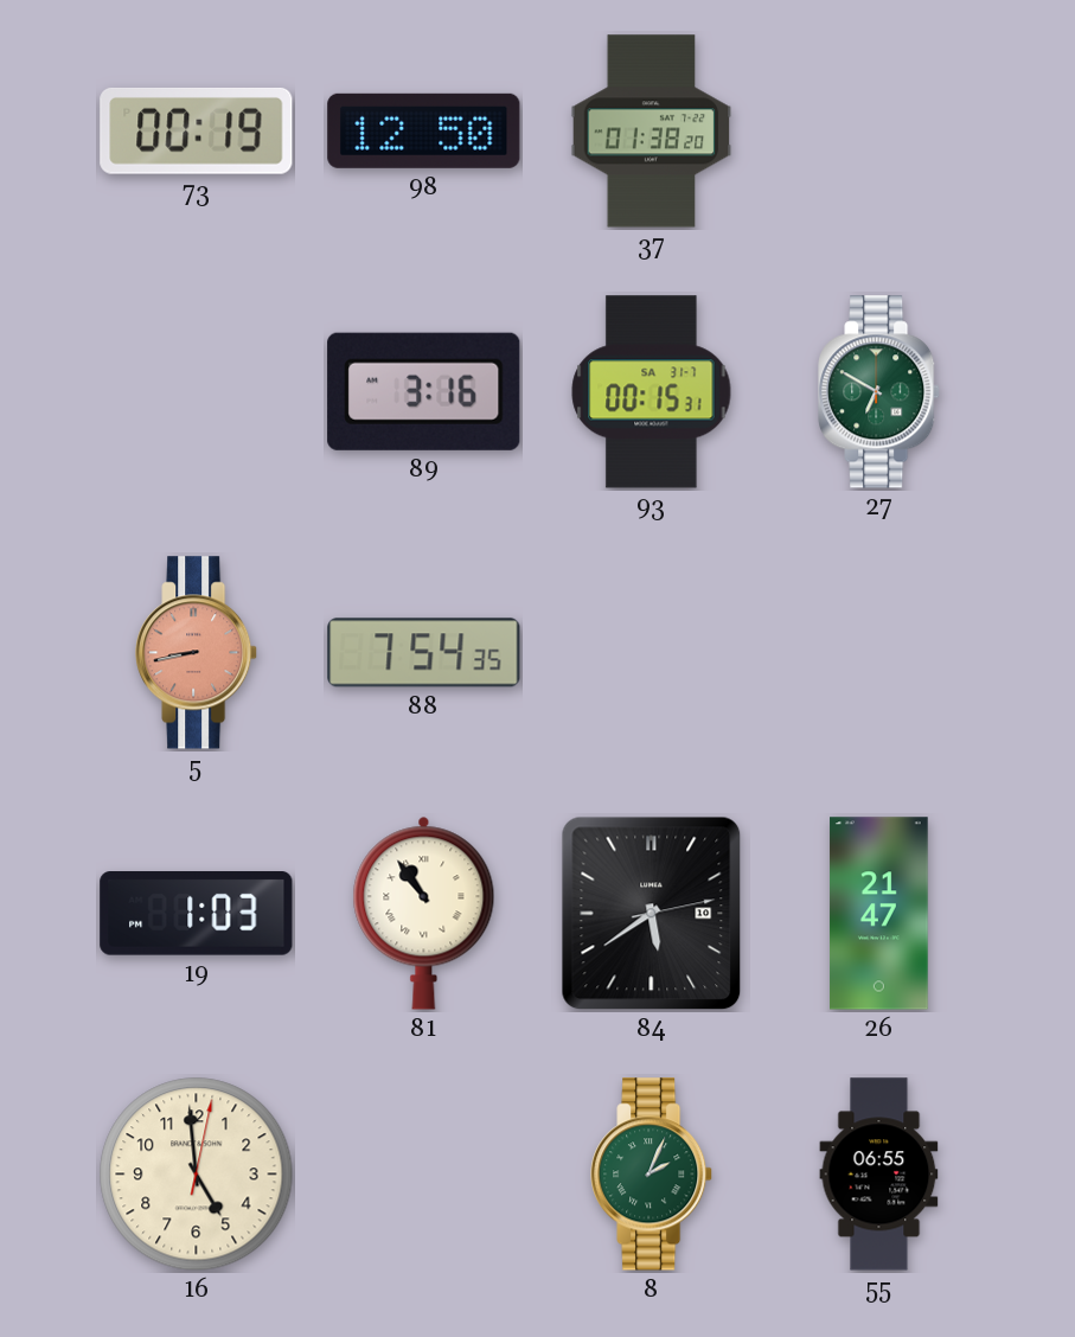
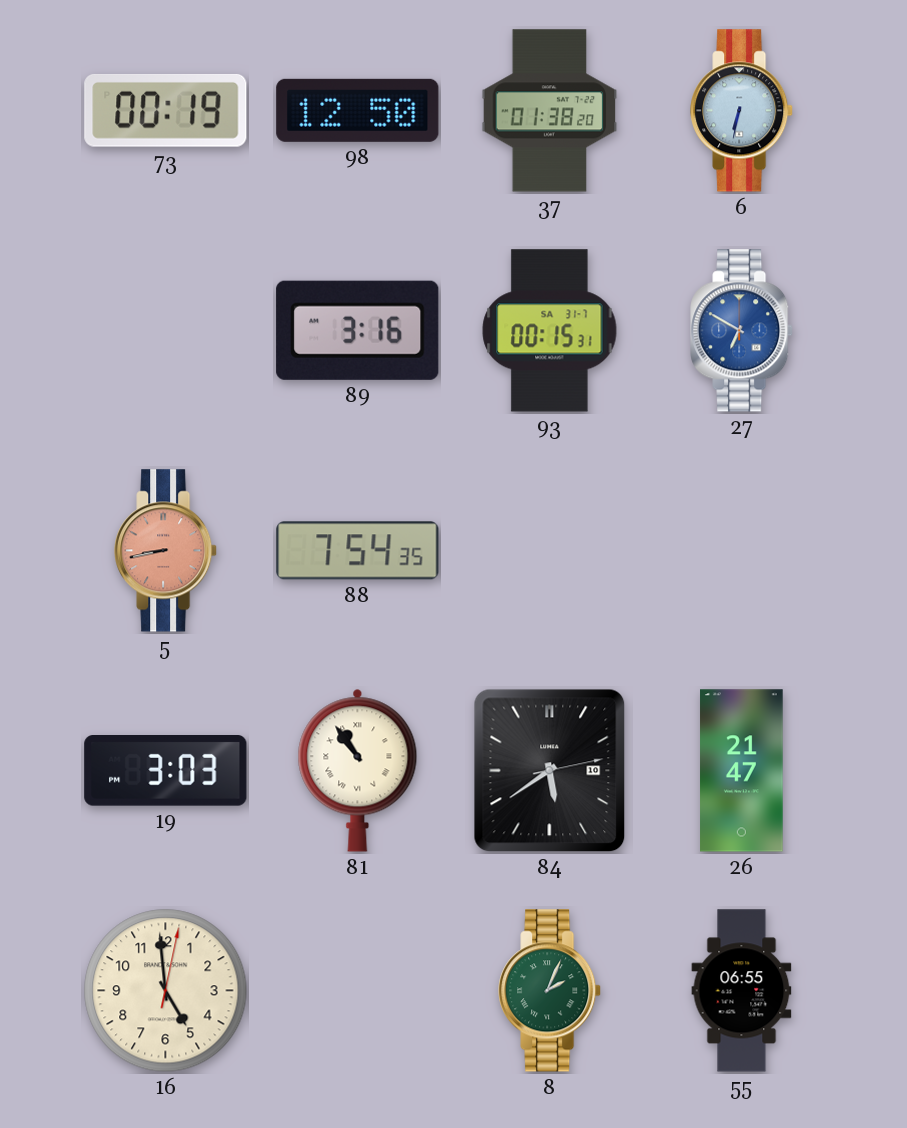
6: none -> 6:32 (742, 111)
27 dial: green -> blue (742, 331)
19: 1:03 -> 3:03 (166, 771)
